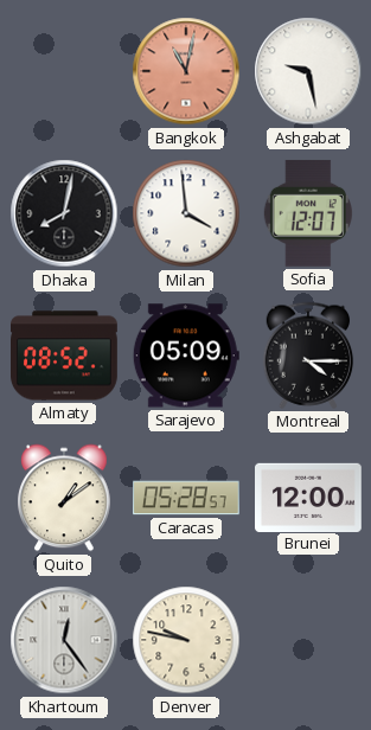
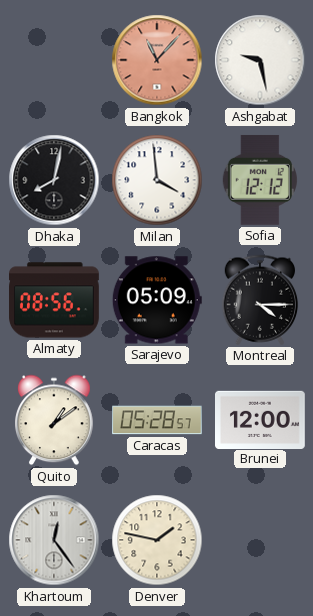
Bangkok: 11:02 -> 11:07 (157, 60)
Sofia: 12:07 -> 12:12 (260, 180)
Almaty: 08:52 -> 08:56 (55, 300)
Denver: 9:47 -> 1:47 (157, 540)
